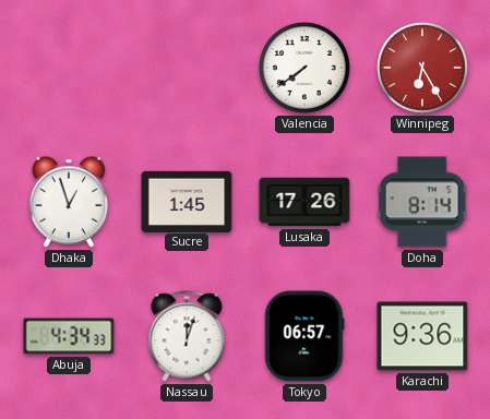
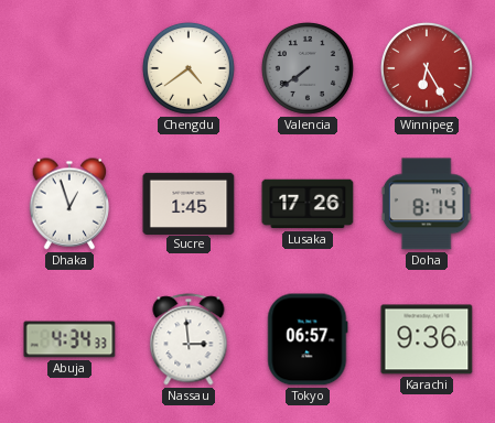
Chengdu: none -> 4:39 (189, 68)
Valencia dial: white -> grey (308, 68)
Nassau: 12:03 -> 2:59 (189, 339)
